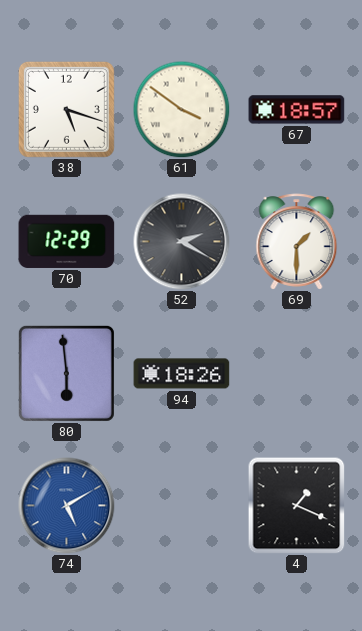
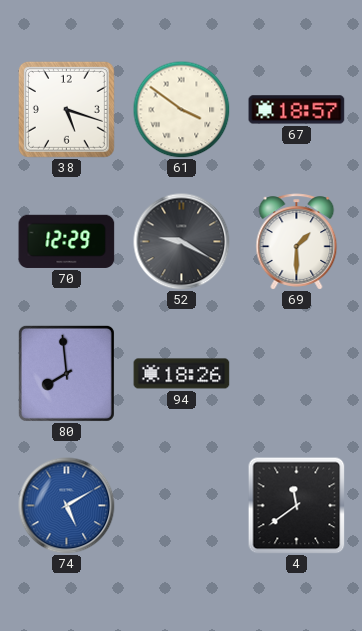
52: 2:20 -> 9:20 (182, 242)
80: 5:59 -> 7:59 (66, 373)
4: 1:19 -> 11:39 (297, 506)
